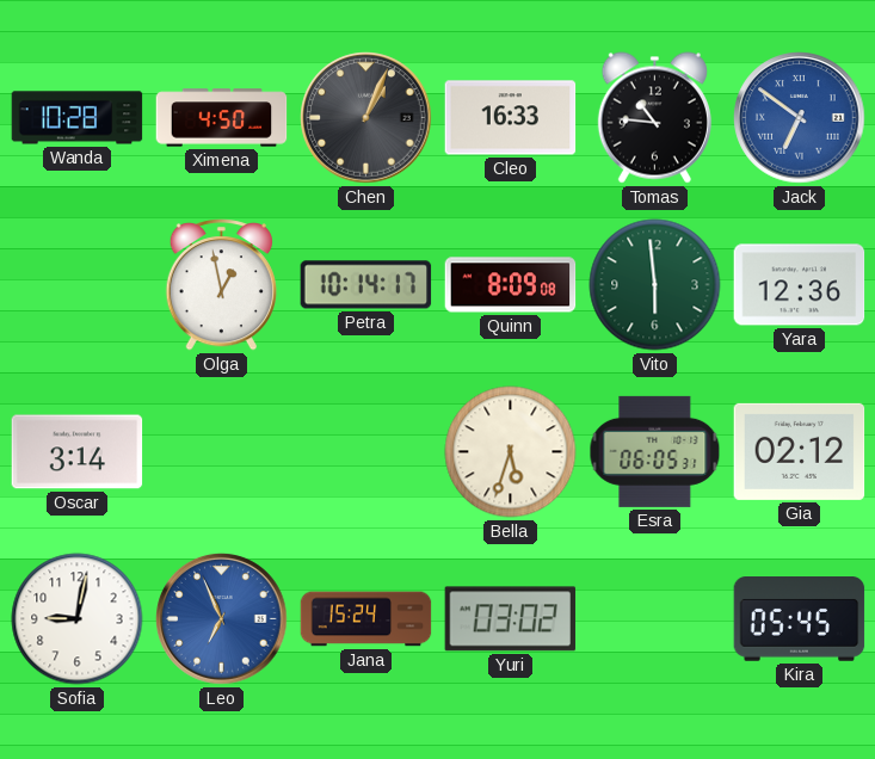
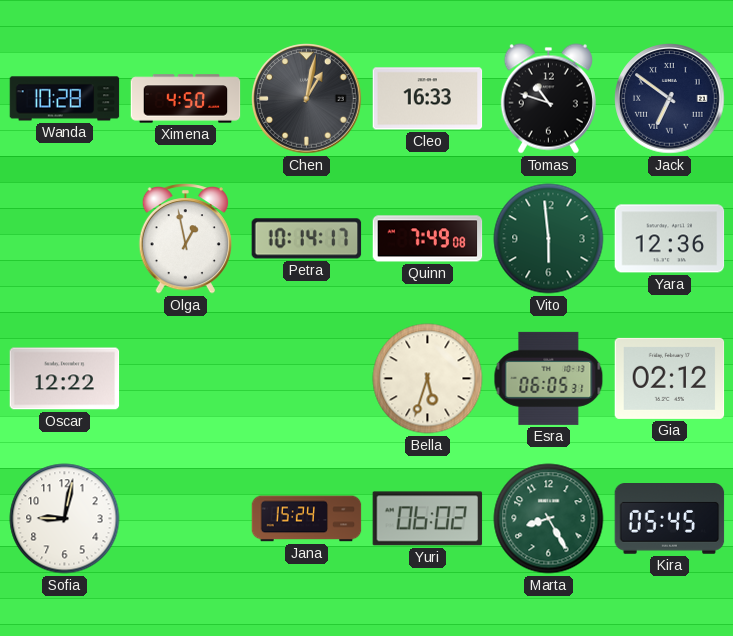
Chen: 1:04 -> 1:02 (307, 99)
Tomas: 10:46 -> 10:48 (548, 99)
Jack dial: blue -> navy (670, 99)
Quinn: 8:09 -> 7:49 (428, 239)
Oscar: 3:14 -> 12:22 (65, 379)
Leo: 6:56 -> none (222, 619)
Yuri: 03:02 -> 06:02 (428, 519)
Marta: none -> 8:25 (549, 519)
